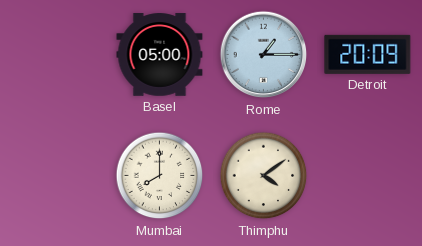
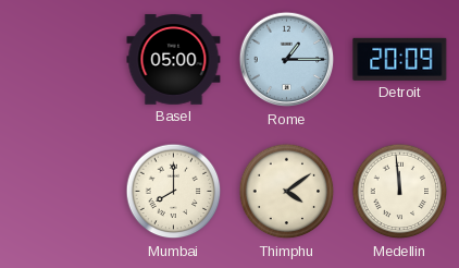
Medellin: none -> 11:59 (400, 192)
